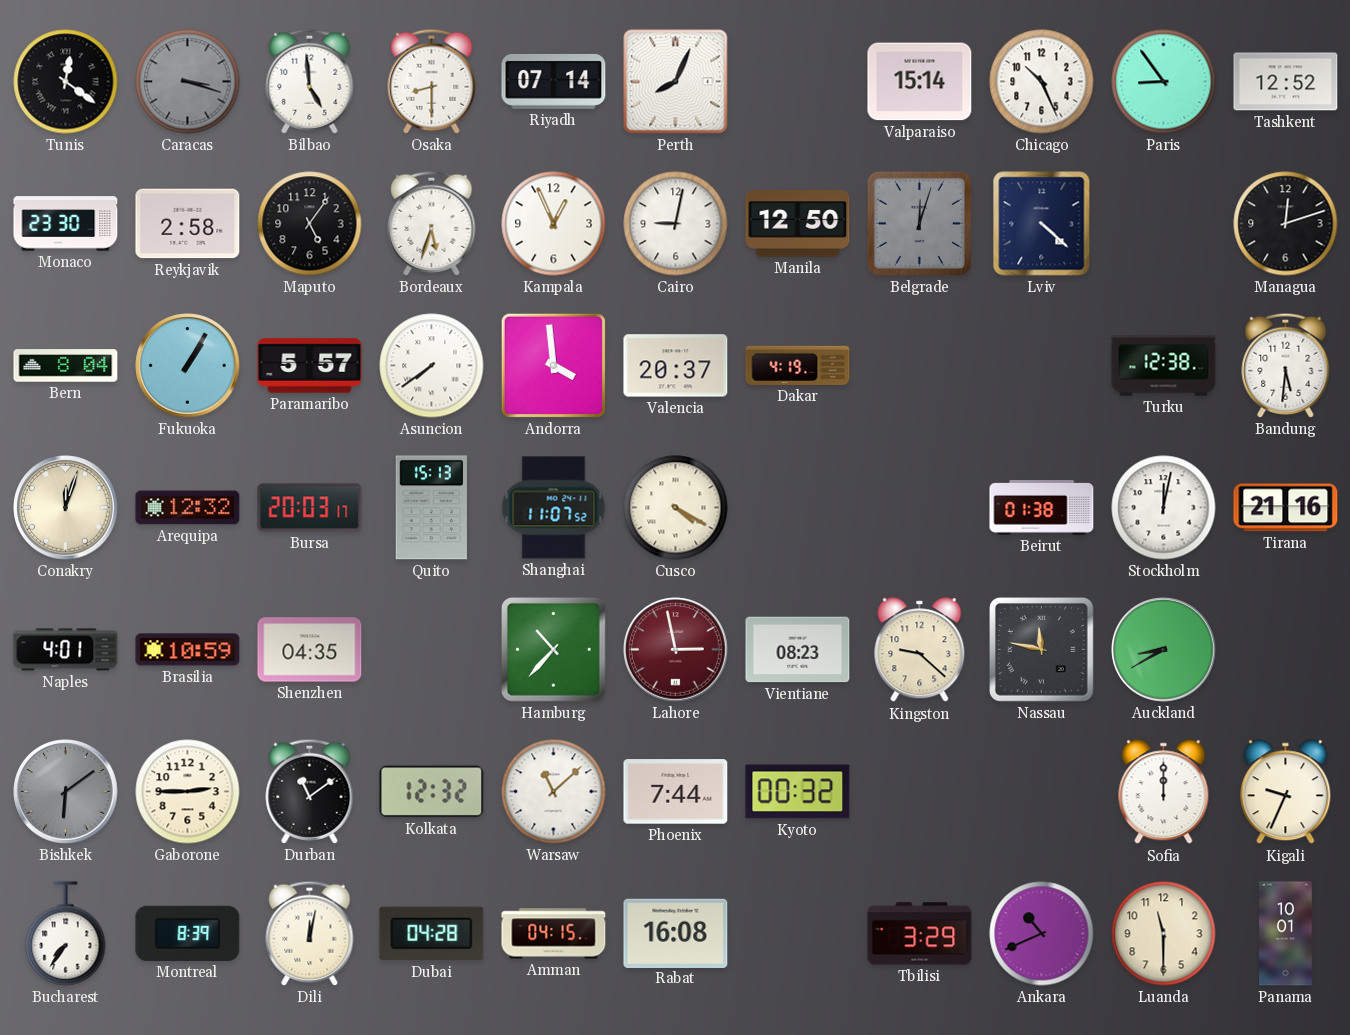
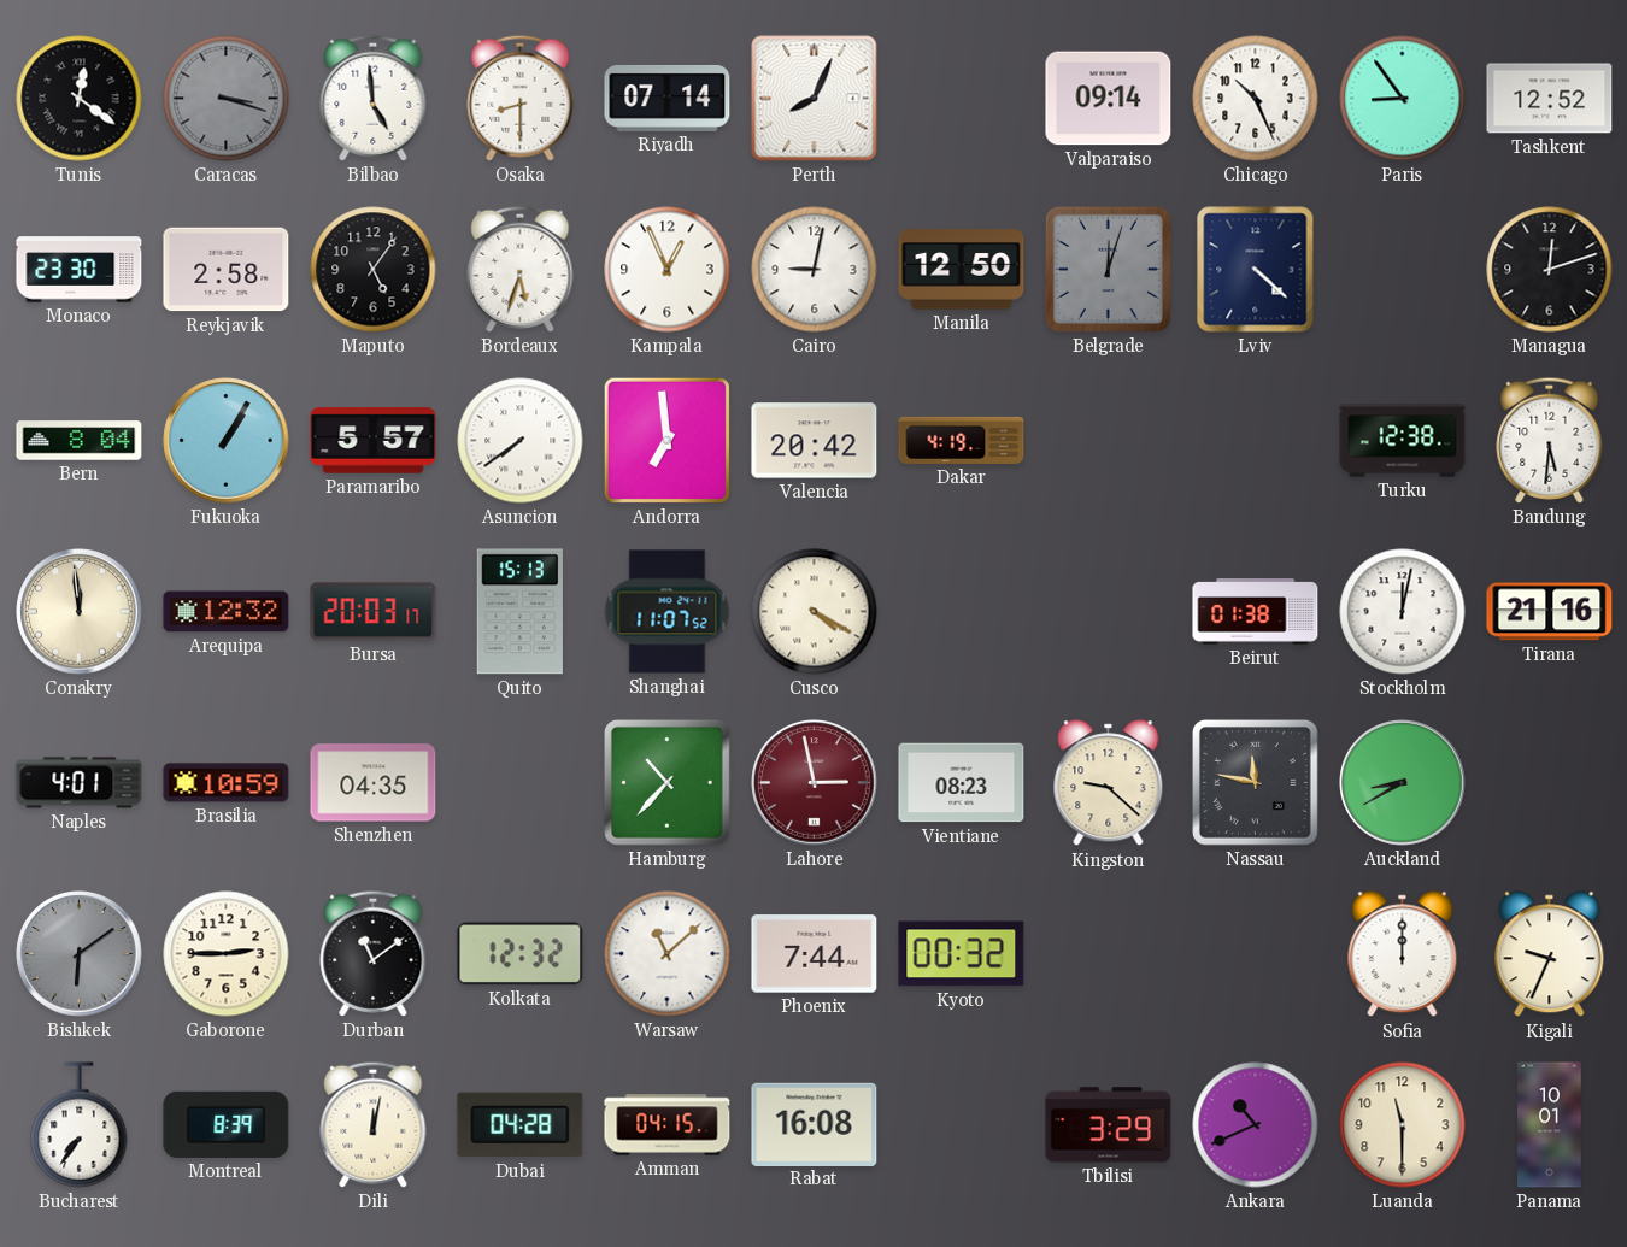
Valparaiso: 15:14 -> 09:14 (1109, 99)
Andorra: 3:59 -> 6:59 (666, 440)
Valencia: 20:37 -> 20:42 (815, 441)
Conakry: 12:03 -> 11:59 (80, 612)
